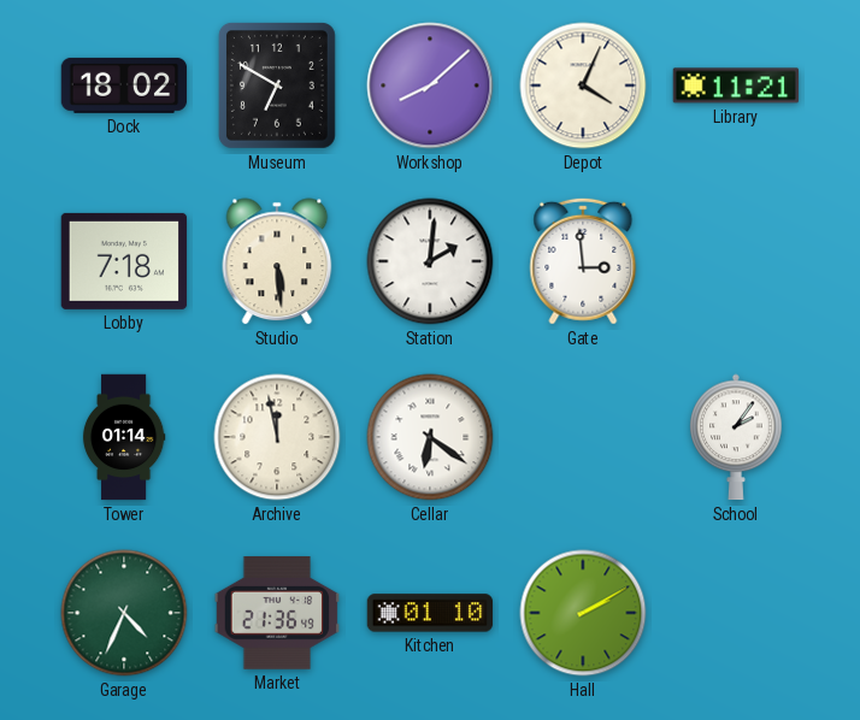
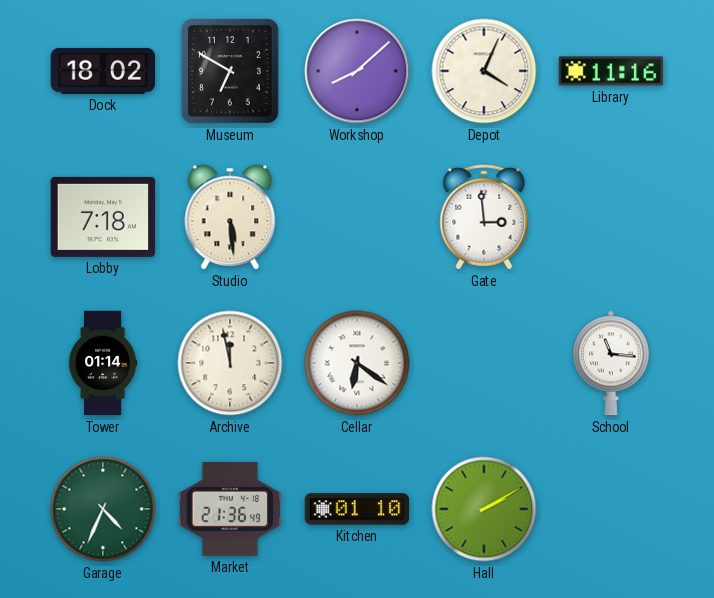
Library: 11:21 -> 11:16 (611, 71)
Station: 2:01 -> none (430, 261)
School: 2:06 -> 11:16 (611, 363)
